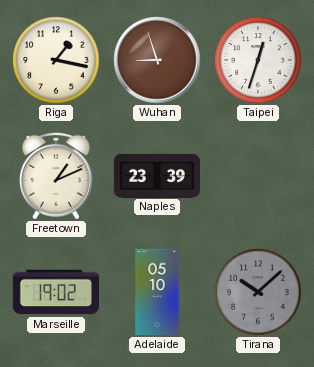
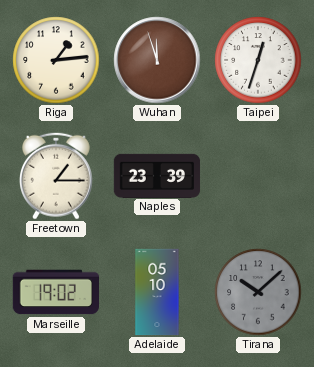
Riga: 1:17 -> 1:14 (56, 60)
Wuhan: 8:57 -> 11:57 (157, 60)
Freetown: 1:11 -> 1:15 (56, 176)
